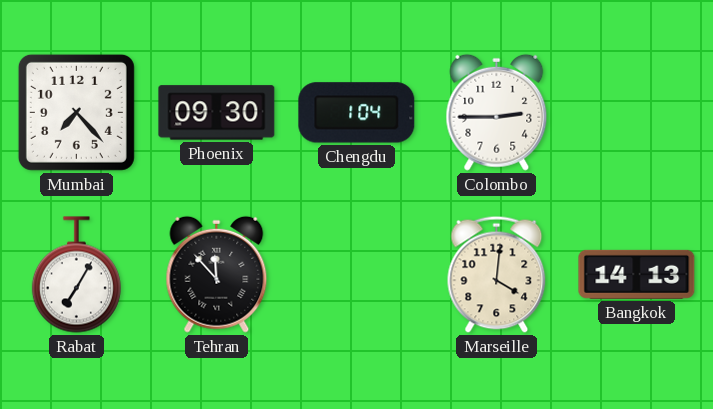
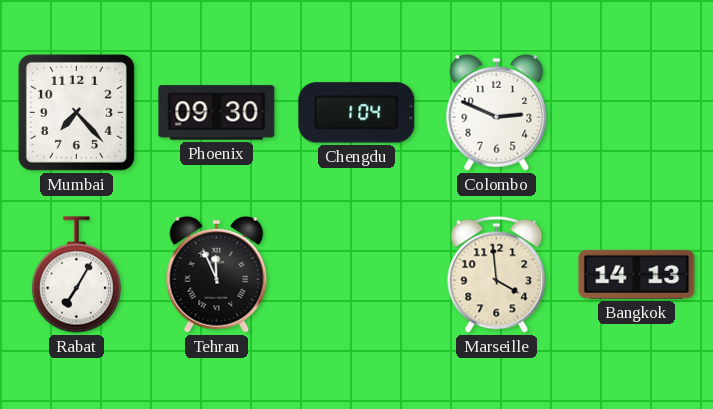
Colombo: 2:45 -> 2:49 (497, 112)
Tehran: 11:53 -> 11:56 (217, 274)
Marseille: 4:01 -> 3:59 (497, 274)
